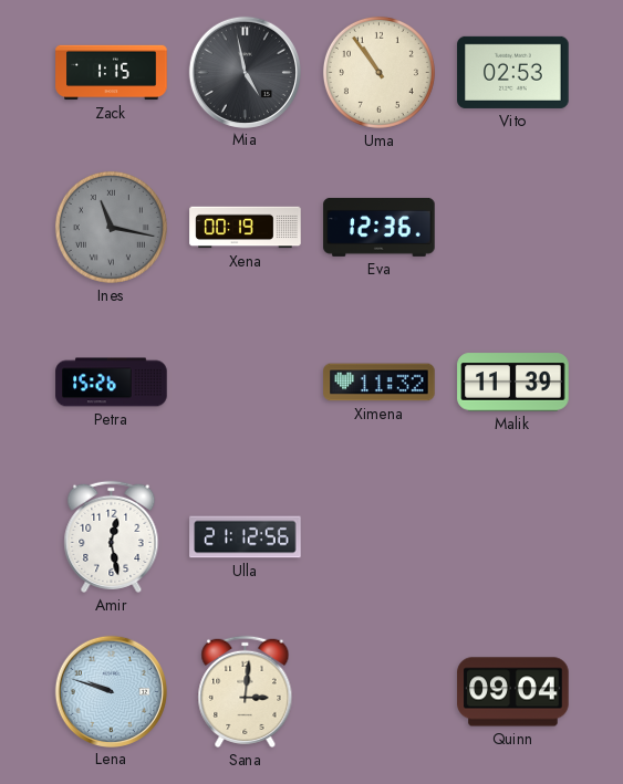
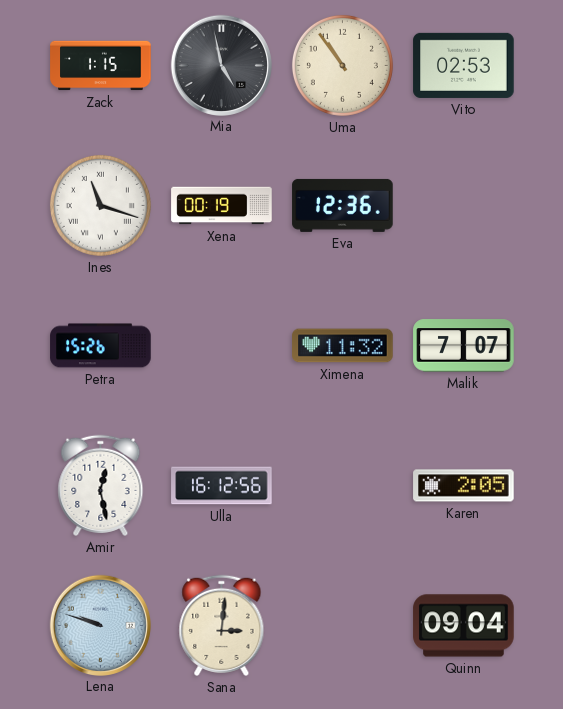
Ines: 11:17 -> 11:18 (100, 205)
Ines dial: grey -> white (100, 205)
Malik: 11:39 -> 7:07 (464, 346)
Ulla: 21:12 -> 16:12 (222, 486)
Karen: none -> 2:05 (464, 486)
